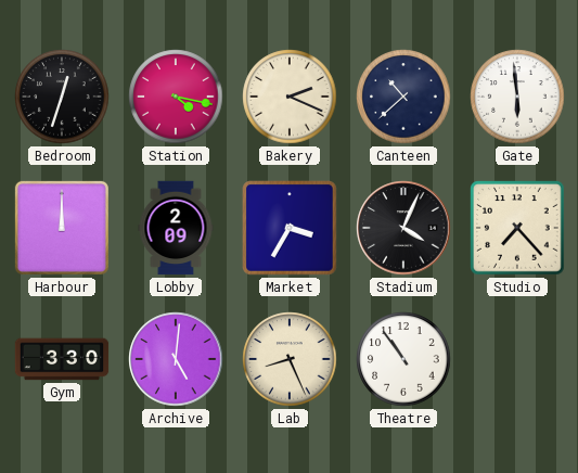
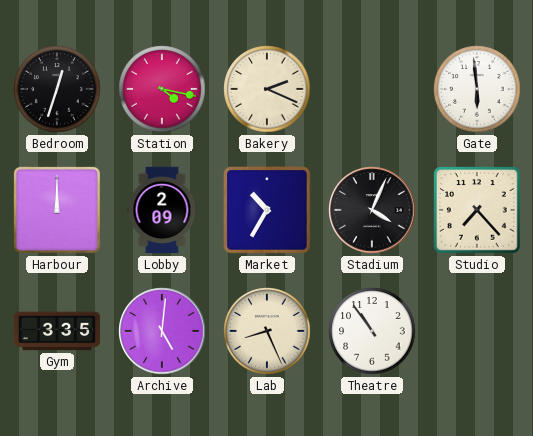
Canteen: 10:38 -> none (403, 97)
Market: 3:35 -> 10:35 (267, 210)
Gym: 3:30 -> 3:35 (57, 331)
